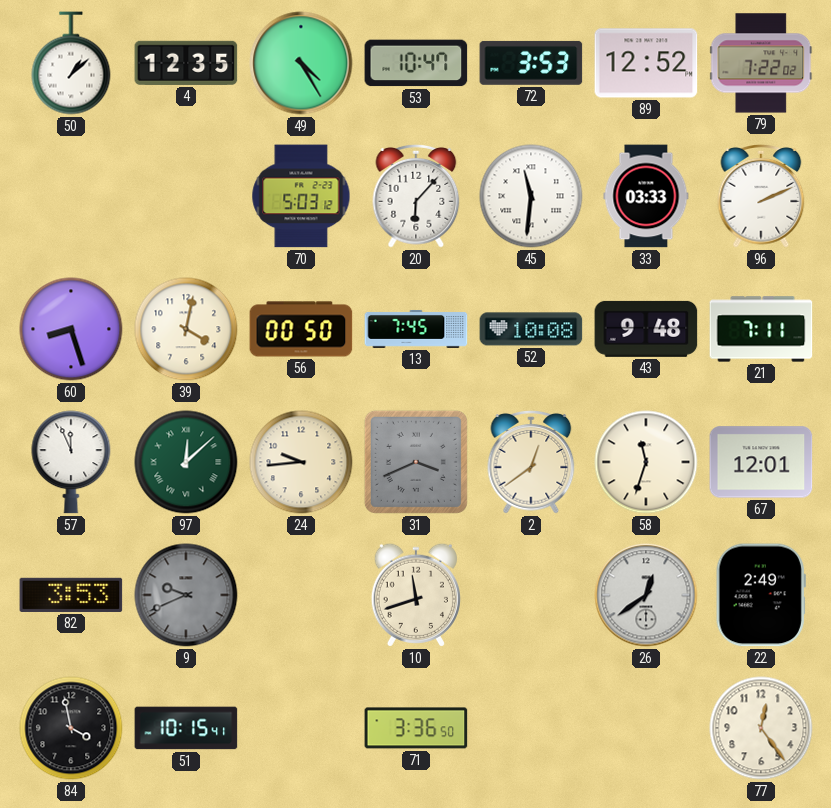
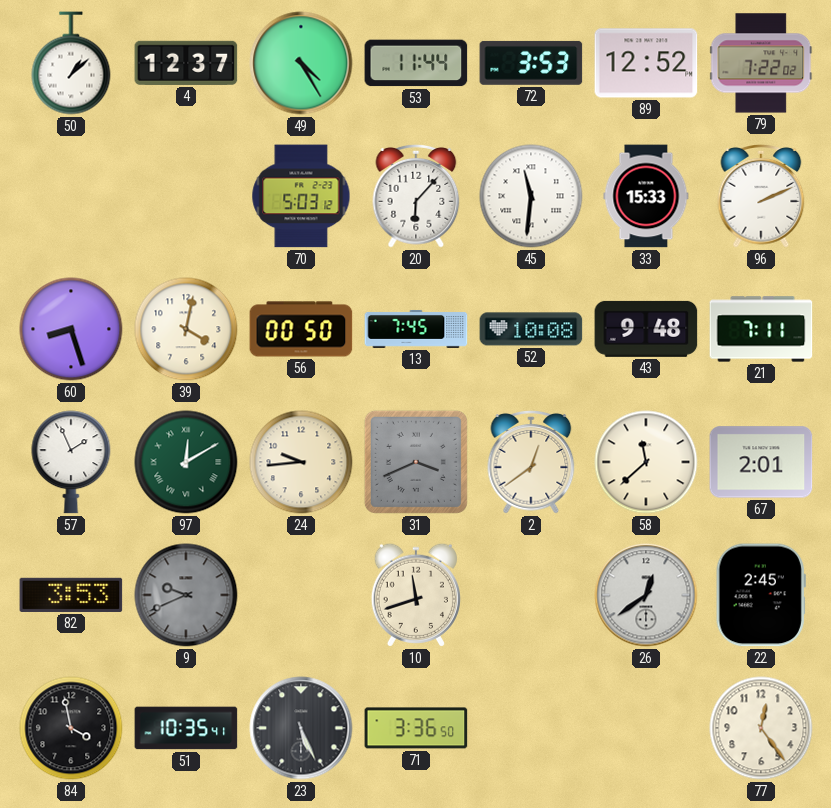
4: 12:35 -> 12:37 (186, 63)
53: 10:47 -> 11:44 (416, 63)
33: 03:33 -> 15:33 (646, 196)
57: 11:56 -> 1:56 (71, 462)
97: 12:08 -> 12:10 (186, 462)
58: 11:33 -> 11:38 (646, 462)
67: 12:01 -> 2:01 (761, 462)
22: 2:49 -> 2:45 (761, 595)
51: 10:15 -> 10:35 (186, 728)
23: none -> 5:26 (301, 728)
